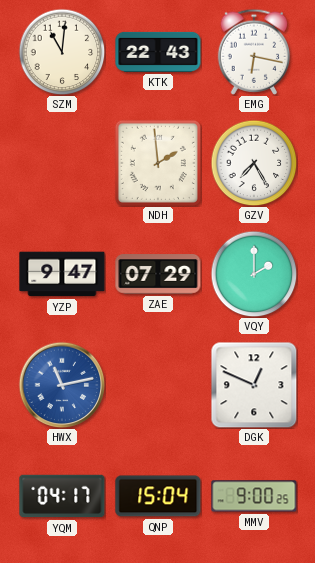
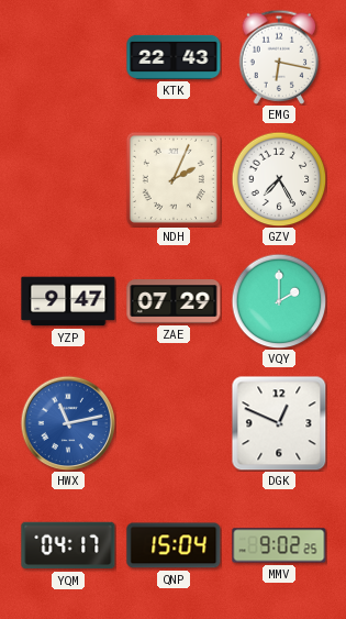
SZM: 11:01 -> none (62, 52)
NDH: 1:59 -> 2:04 (174, 179)
MMV: 9:00 -> 9:02 (279, 545)
